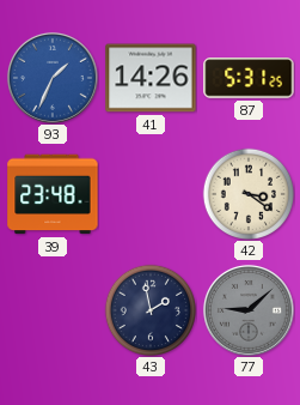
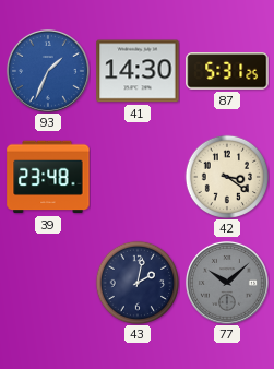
41: 14:26 -> 14:30 (138, 71)
43: 1:58 -> 2:02 (138, 283)
77: 9:08 -> 10:08 (227, 283)
